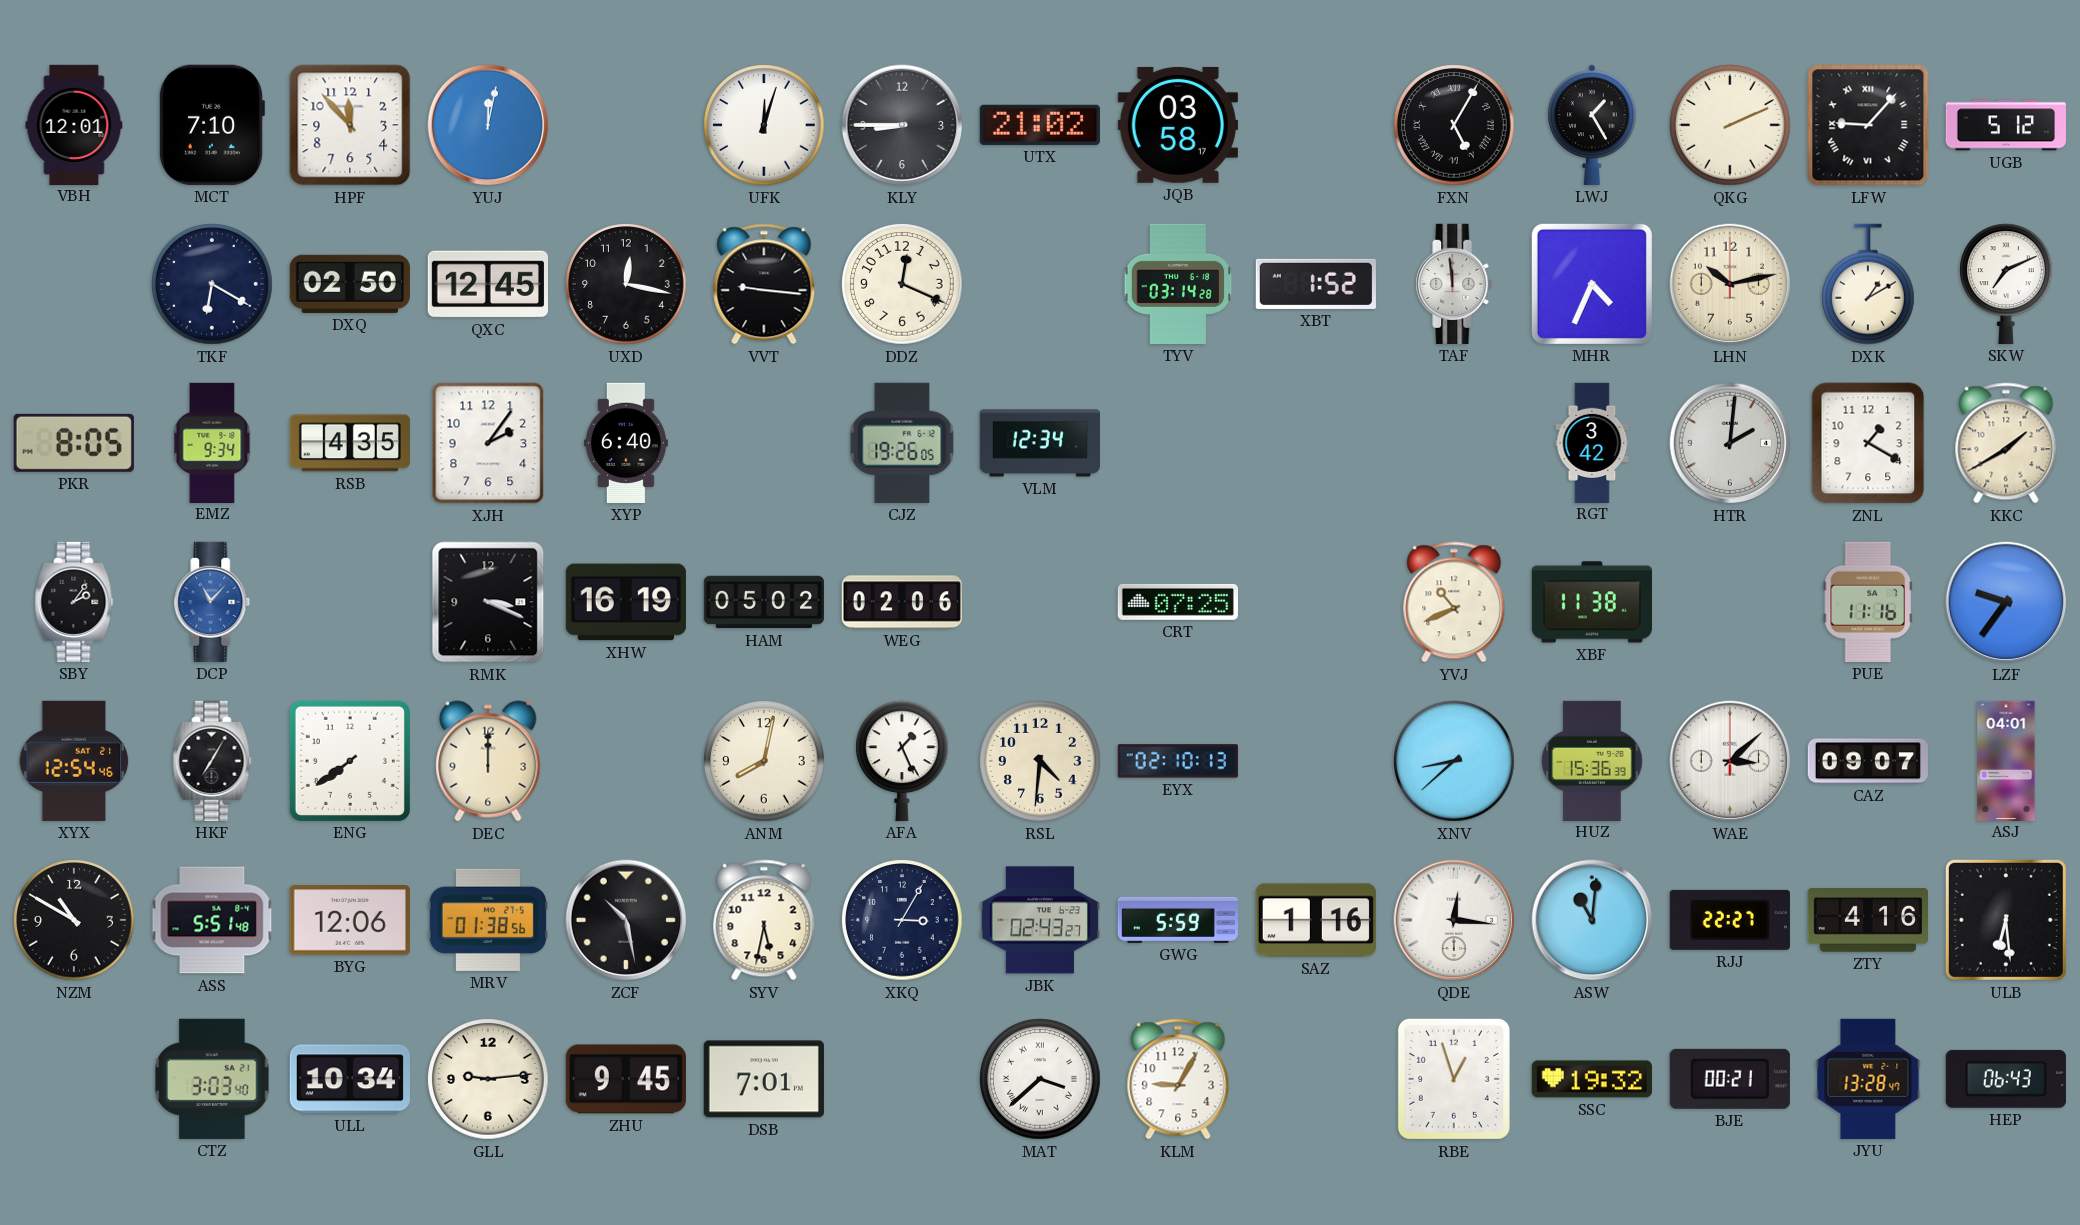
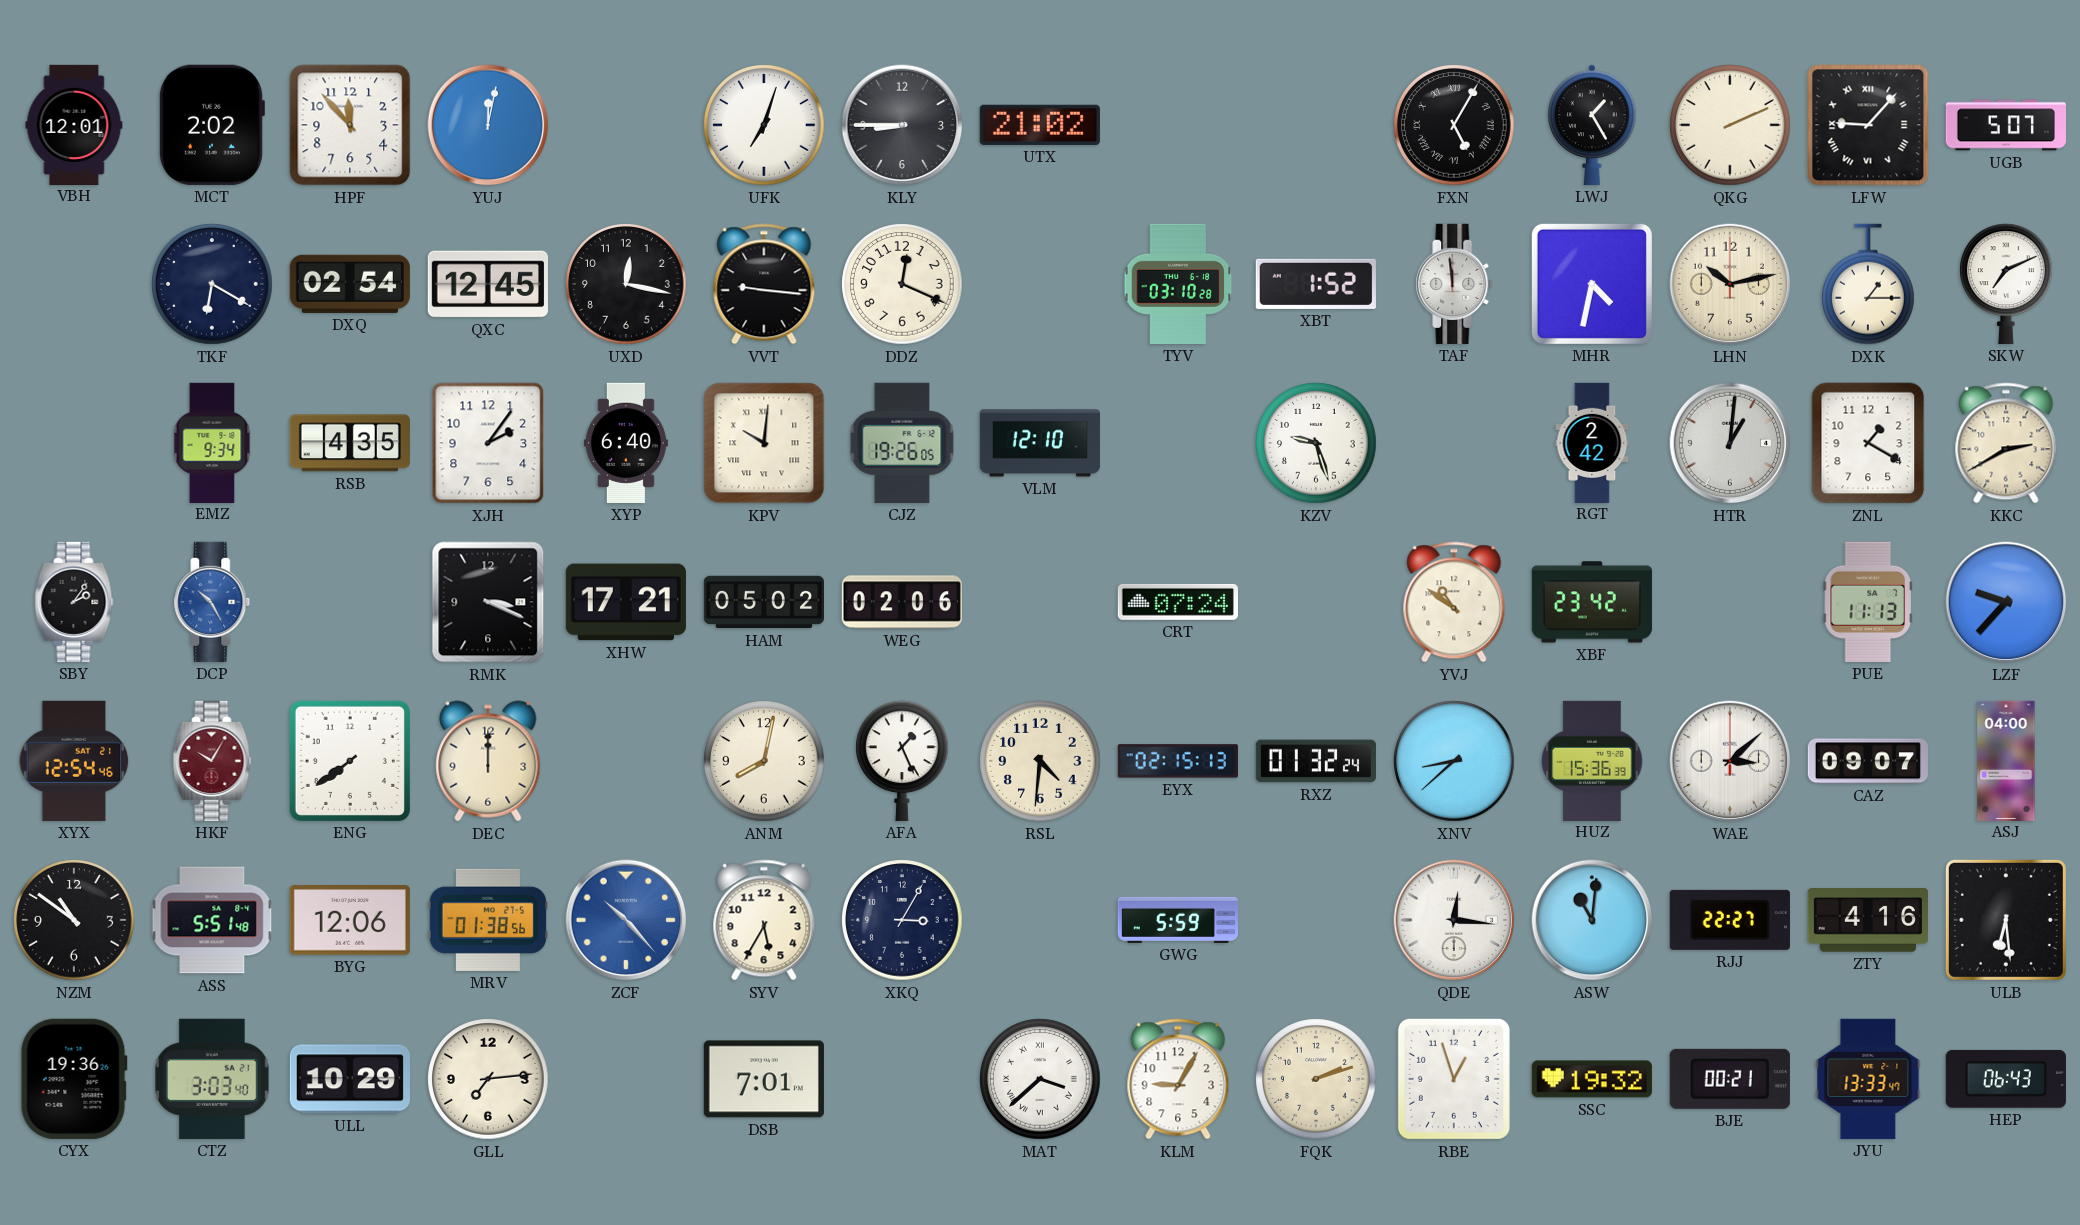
MCT: 7:10 -> 2:02 (211, 125)
UFK: 12:03 -> 7:03 (764, 125)
JQB: 03:58 -> none (1178, 125)
UGB: 5:12 -> 5:07 (2005, 125)
DXQ: 02:50 -> 02:54 (350, 284)
TYV: 03:14 -> 03:10 (1178, 284)
MHR: 4:34 -> 4:32 (1592, 284)
DXK: 1:10 -> 1:15 (1869, 284)
PKR: 8:05 -> none (74, 443)
KPV: none -> 10:01 (764, 443)
VLM: 12:34 -> 12:10 (1040, 443)
KZV: none -> 9:27 (1316, 443)
RGT: 3:42 -> 2:42 (1592, 442)
HTR: 2:01 -> 1:01 (1730, 443)
KKC: 1:40 -> 2:40 (2006, 443)
DCP: 11:07 -> 10:25 (212, 602)
XHW: 16:19 -> 17:21 (626, 602)
CRT: 07:25 -> 07:24 (1178, 602)
YVJ: 10:41 -> 10:51 (1454, 602)
XBF: 11:38 -> 23:42 (1592, 602)
PUE: 11:16 -> 11:13 (1868, 602)
LZF: 9:36 -> 9:37 (2006, 602)
HKF: 7:05 -> 10:05 (212, 761)
HKF dial: black -> burgundy (212, 761)
EYX: 02:10 -> 02:15 (1178, 761)
RXZ: none -> 01:32 (1316, 761)
ASJ: 04:01 -> 04:00 (2006, 760)
NZM: 10:50 -> 10:51 (74, 920)
ZCF: 10:28 -> 10:23 (626, 920)
ZCF dial: black -> blue (626, 920)
SYV: 5:32 -> 5:35 (764, 920)
JBK: 02:43 -> none (1040, 920)
SAZ: 1:16 -> none (1316, 920)
CYX: none -> 19:36 (74, 1079)
ULL: 10:34 -> 10:29 (350, 1079)
GLL: 9:14 -> 7:14 (488, 1079)
ZHU: 9:45 -> none (626, 1079)
FQK: none -> 2:12 (1316, 1079)
JYU: 13:28 -> 13:33 (1868, 1079)
